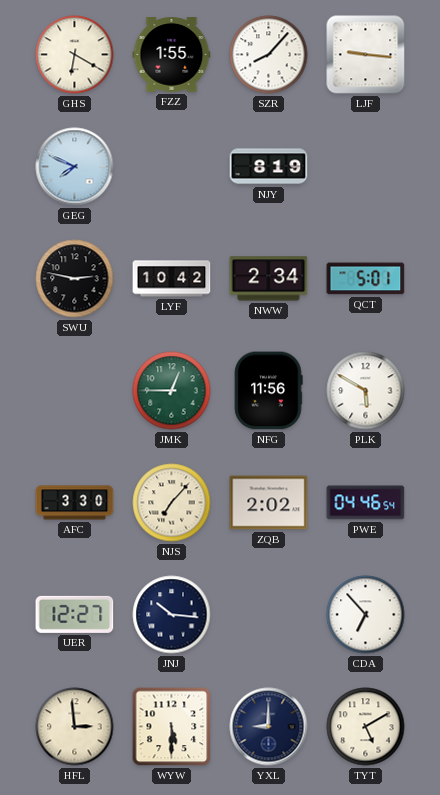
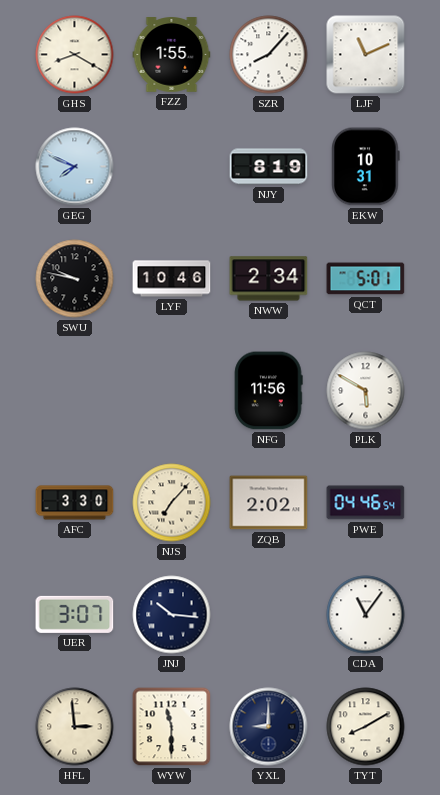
GHS: 6:20 -> 8:20 (75, 55)
LJF: 9:16 -> 11:11 (366, 55)
EKW: none -> 10:31 (366, 167)
SWU: 2:47 -> 9:47 (75, 279)
LYF: 10:42 -> 10:46 (172, 279)
JMK: 12:45 -> none (172, 391)
UER: 12:27 -> 3:07 (75, 614)
CDA: 6:53 -> 11:06 (366, 615)
WYW: 5:30 -> 11:30 (172, 727)
TYT: 5:10 -> 8:10 (366, 727)
